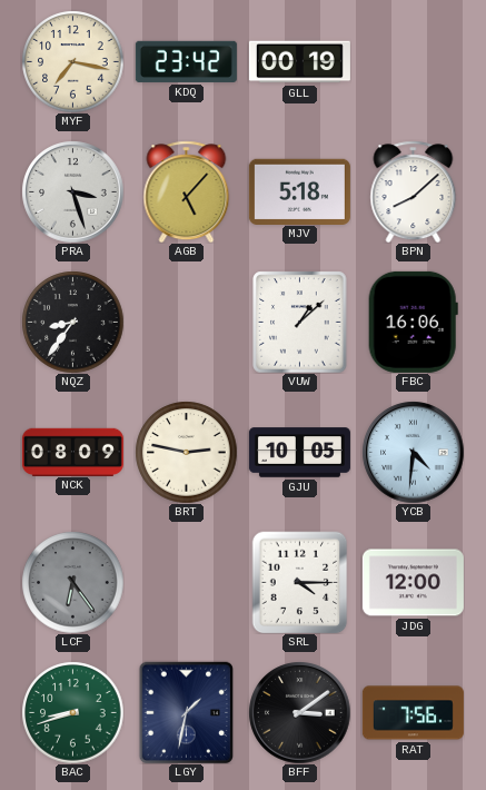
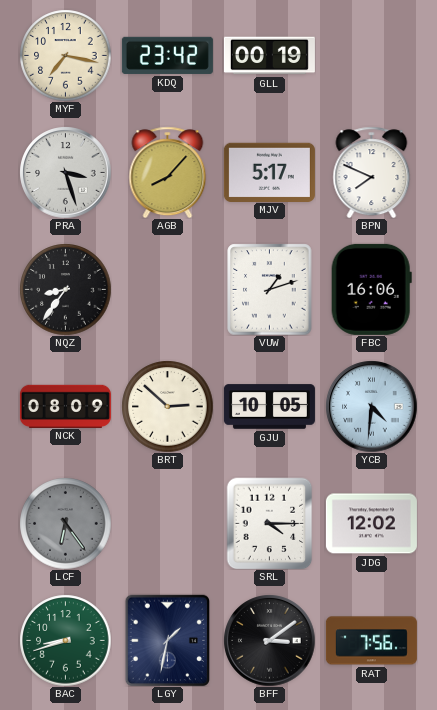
AGB: 5:07 -> 8:07 (168, 172)
MJV: 5:18 -> 5:17 (269, 172)
BPN: 8:08 -> 7:49 (372, 172)
VUW: 1:08 -> 1:12 (270, 289)
BRT: 2:47 -> 2:52 (167, 406)
JDG: 12:00 -> 12:02 (371, 524)
